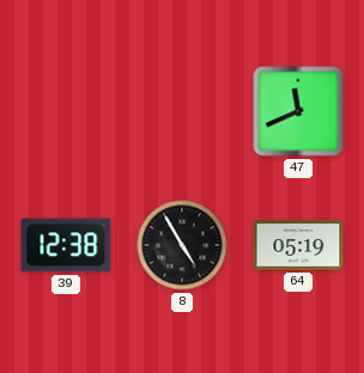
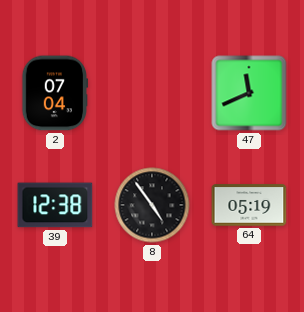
2: none -> 07:04 (55, 93)
8: 4:55 -> 4:54 (152, 205)
